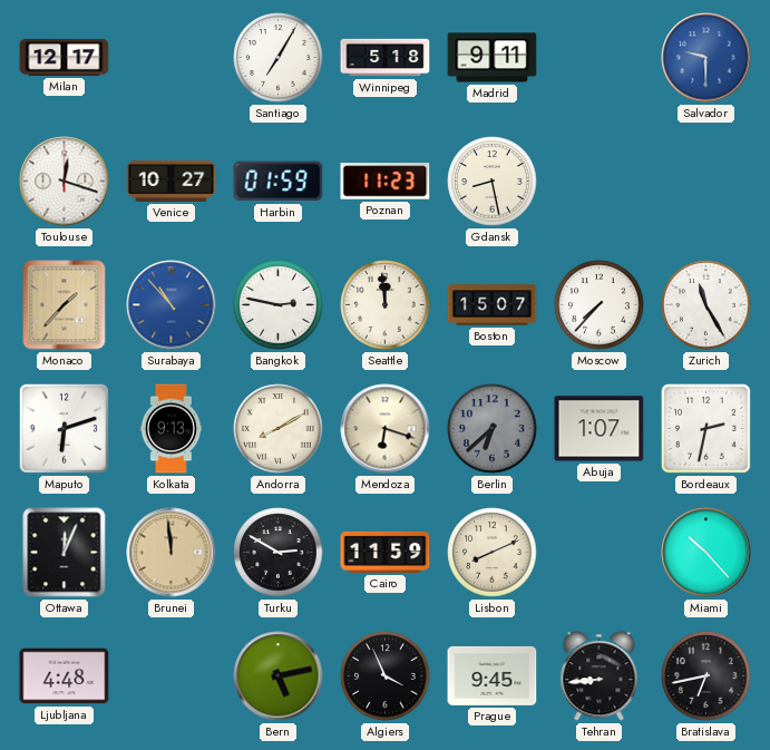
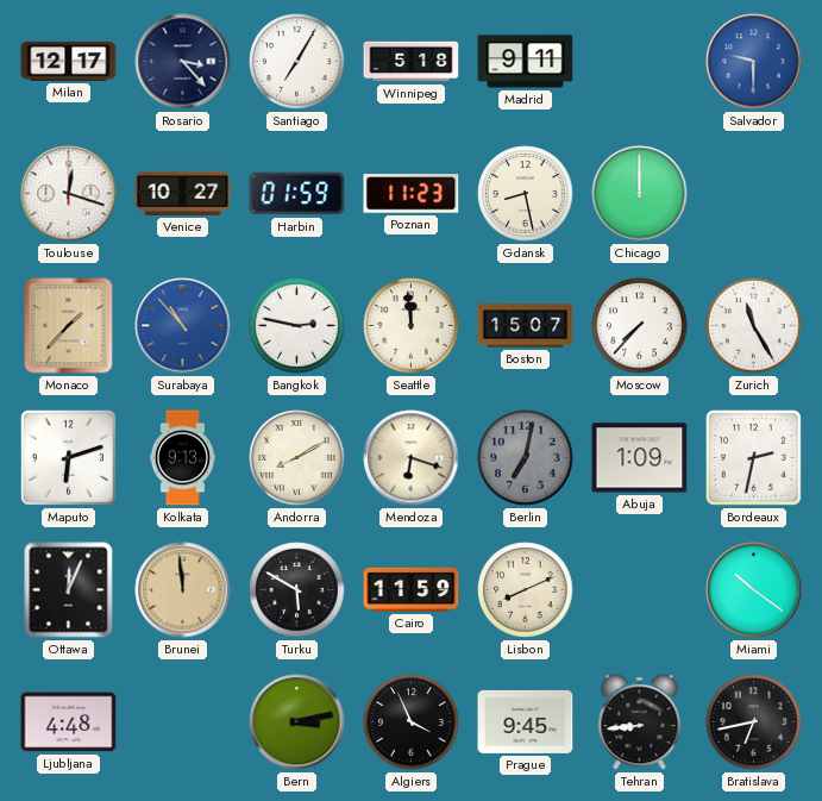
Rosario: none -> 3:23 (183, 62)
Chicago: none -> 12:00 (640, 194)
Berlin: 6:38 -> 7:02 (526, 458)
Abuja: 1:07 -> 1:09 (640, 458)
Turku: 2:50 -> 5:50 (297, 590)
Miami: 10:23 -> 10:21 (754, 590)
Bern: 5:13 -> 3:13 (297, 722)
